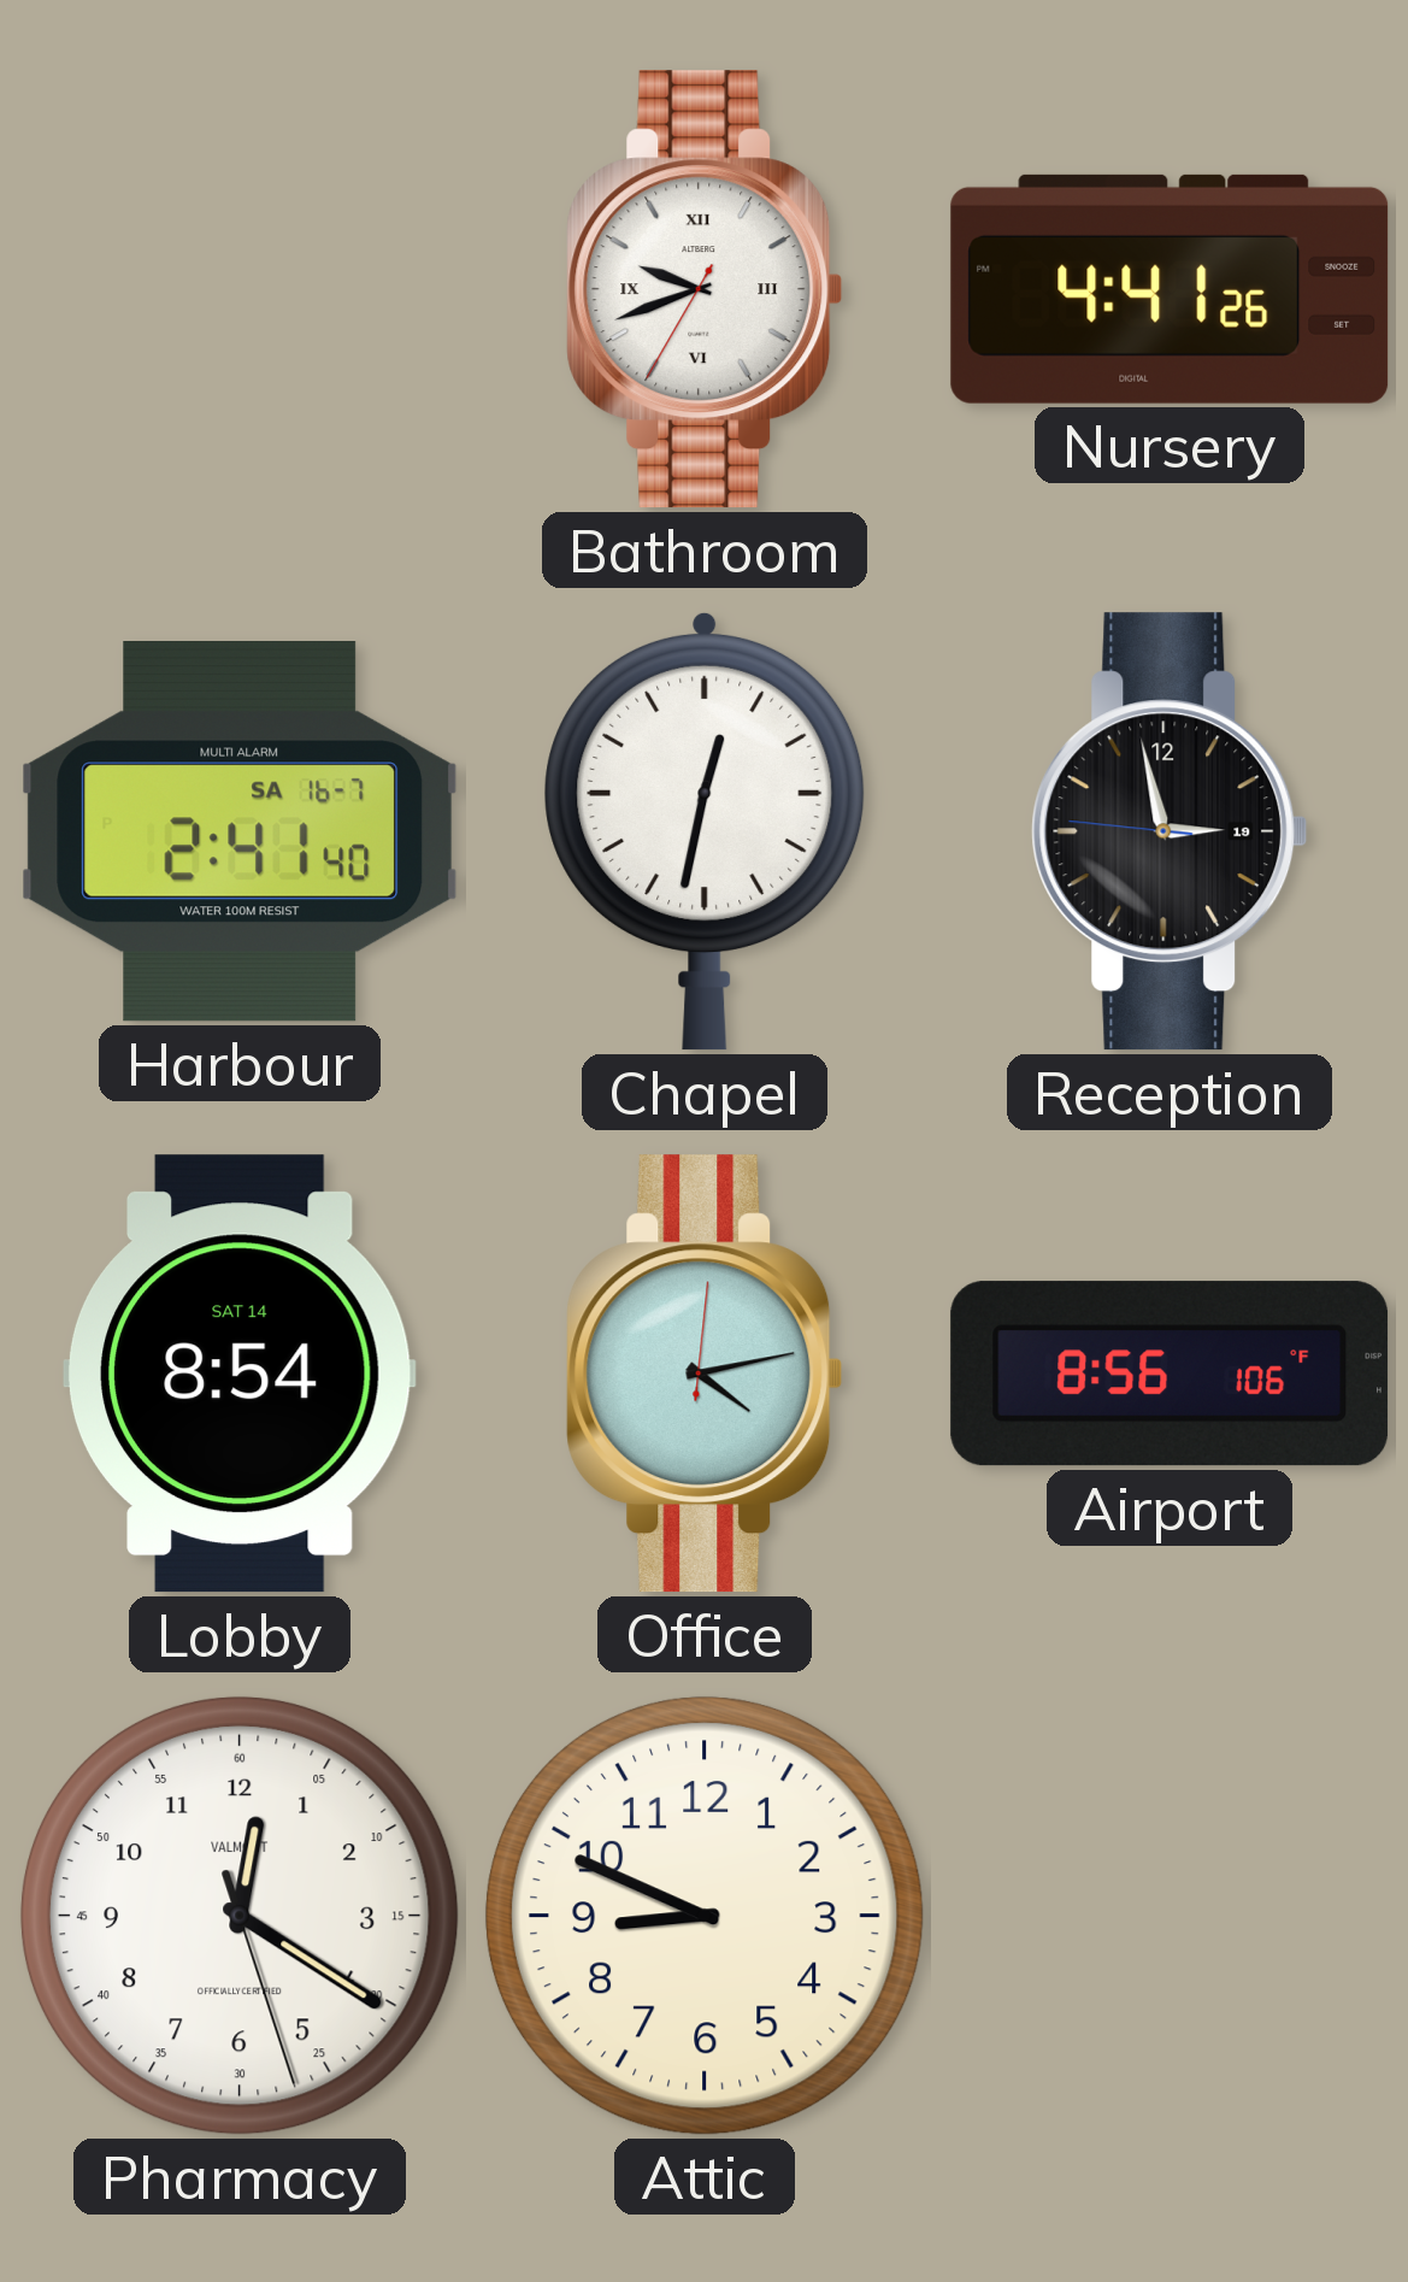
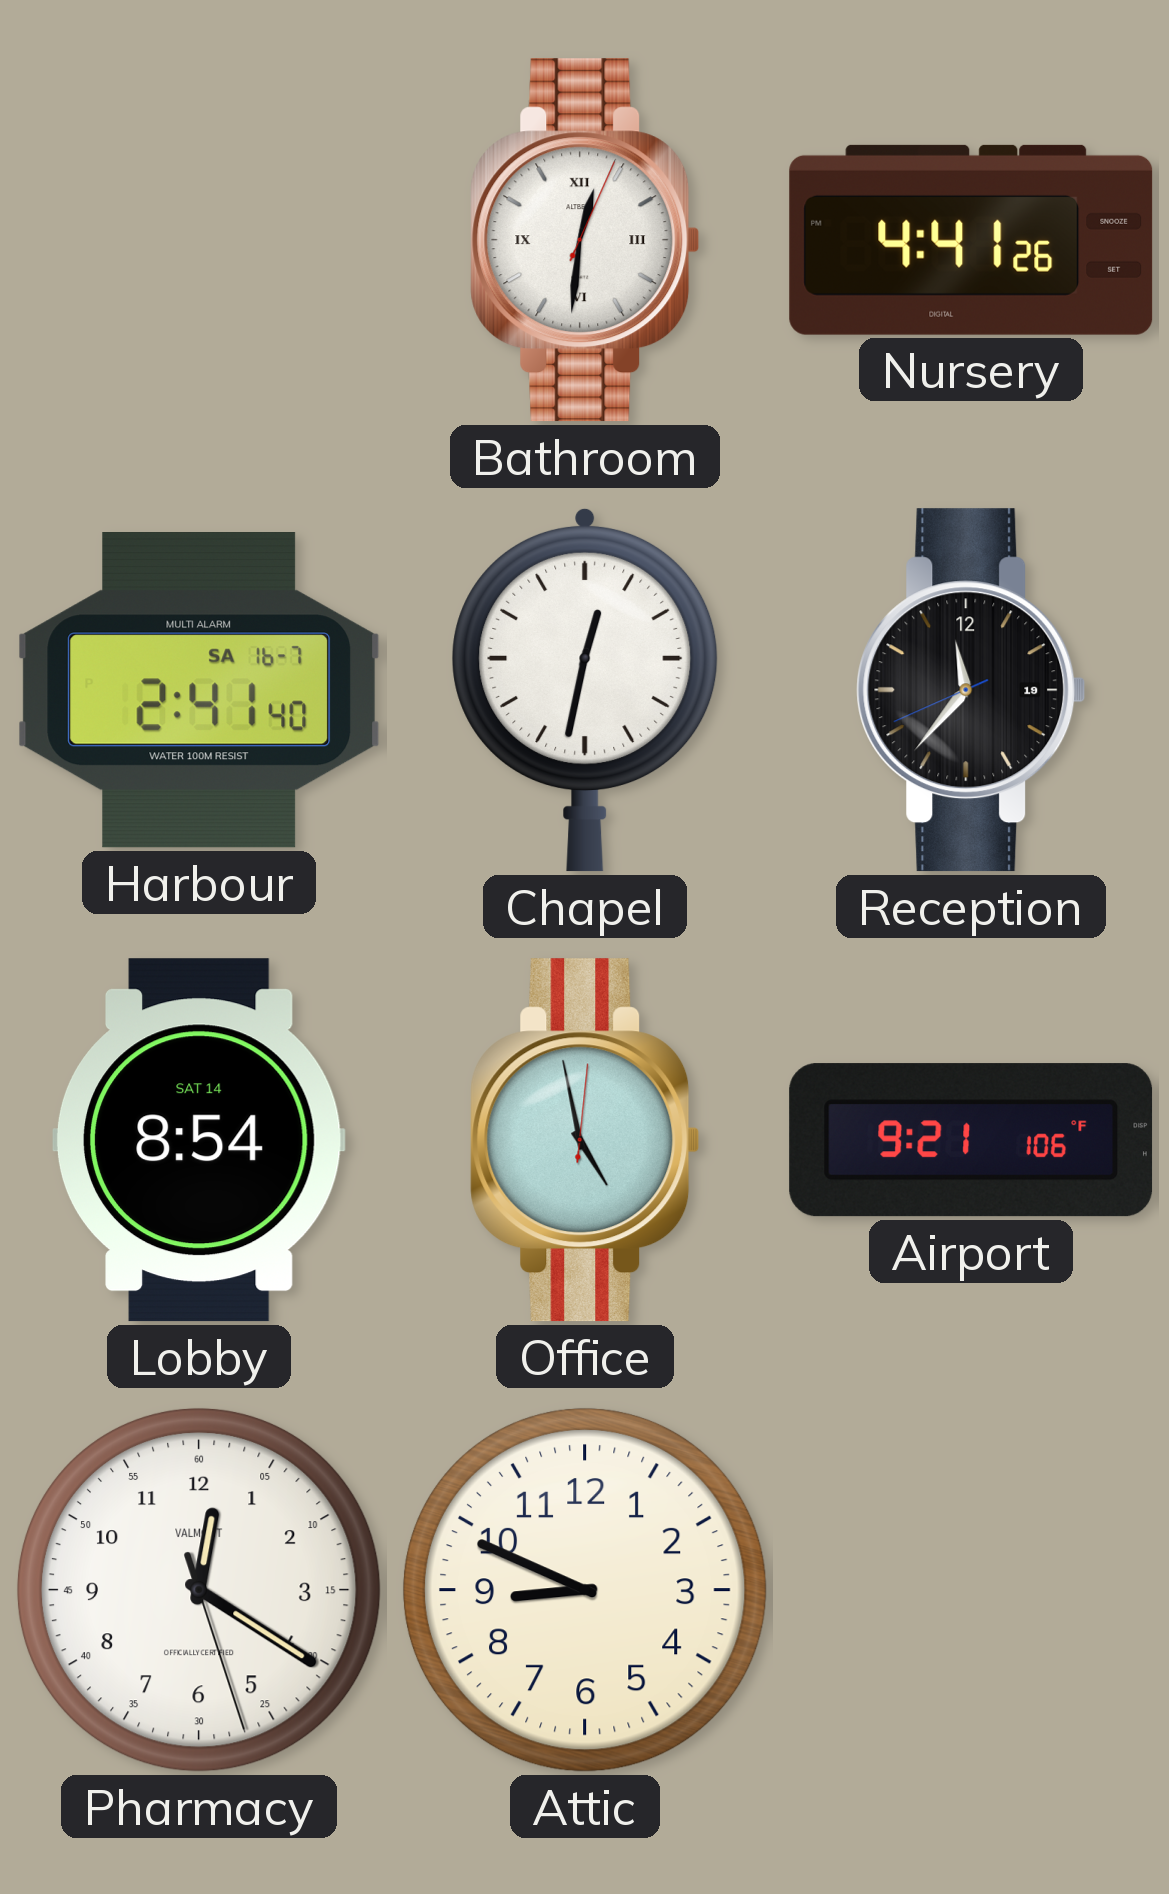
Bathroom: 9:41 -> 12:31 (585, 240)
Reception: 2:57 -> 11:36 (971, 690)
Office: 4:13 -> 4:58 (585, 1140)
Airport: 8:56 -> 9:21 (971, 1140)
